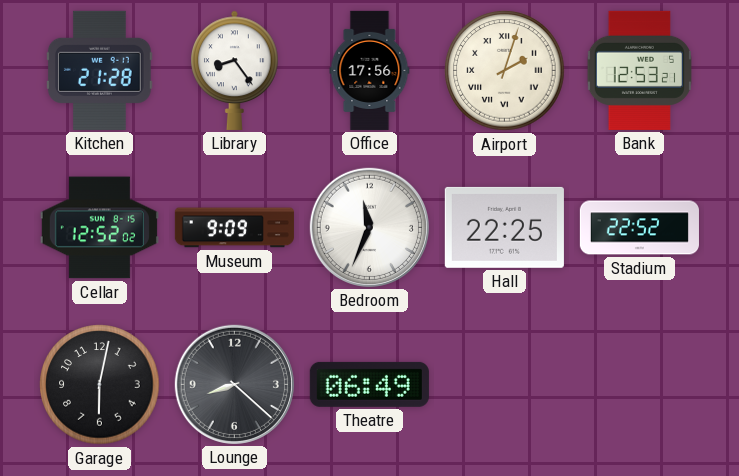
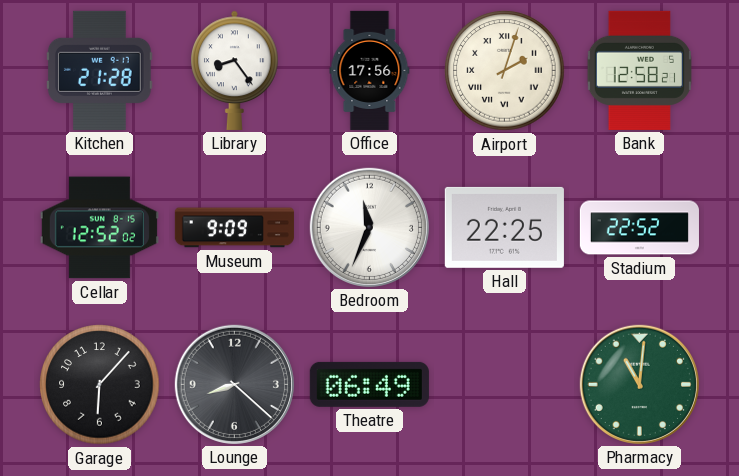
Bank: 12:53 -> 12:58 (639, 70)
Garage: 6:02 -> 6:07 (100, 385)
Pharmacy: none -> 11:01 (639, 384)
